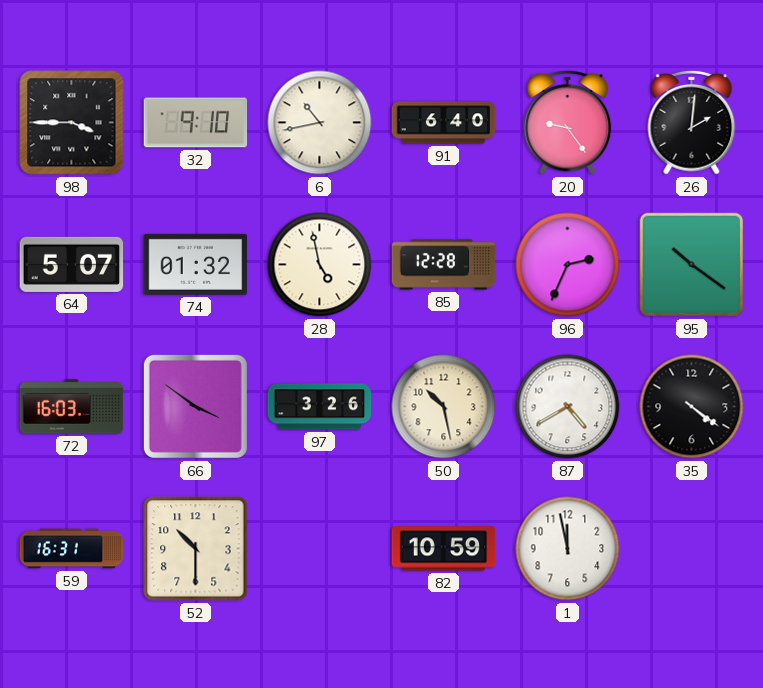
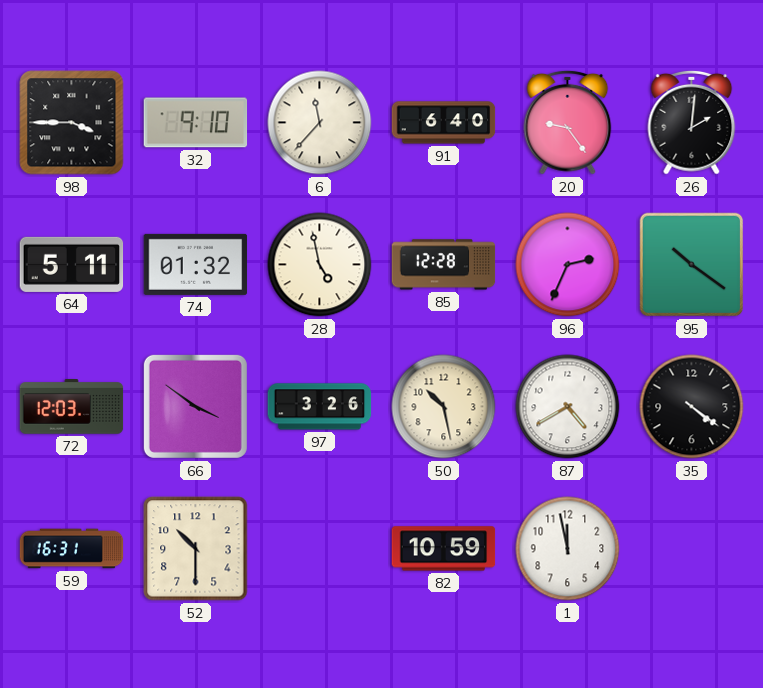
6: 10:43 -> 11:37 (320, 123)
64: 5:07 -> 5:11 (72, 264)
72: 16:03 -> 12:03 (72, 407)
